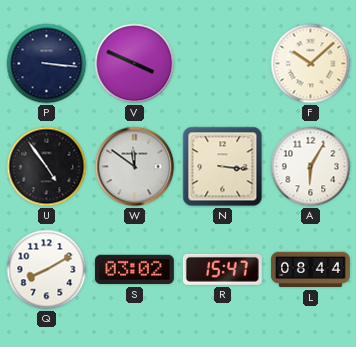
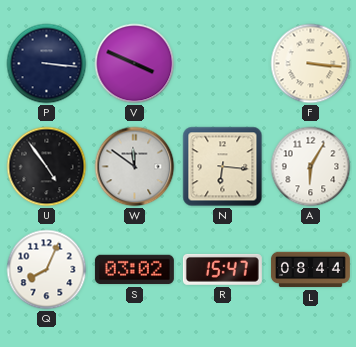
F: 10:08 -> 3:16 (311, 64)
N: 3:16 -> 6:16 (223, 167)
Q: 8:10 -> 8:04 (47, 270)
